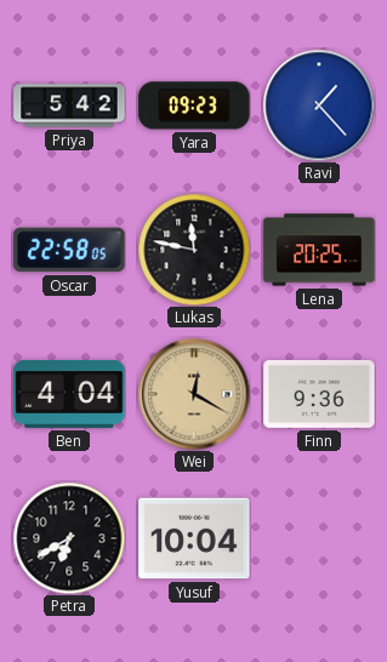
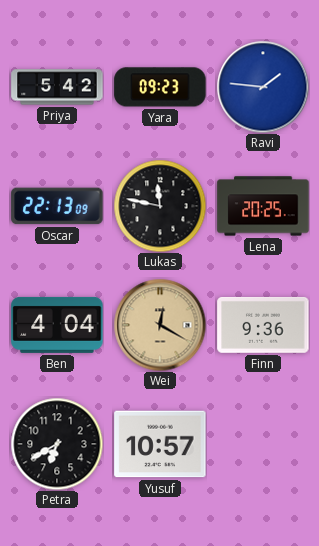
Ravi: 1:23 -> 1:46 (263, 87)
Oscar: 22:58 -> 22:13 (57, 206)
Yusuf: 10:04 -> 10:57 (160, 444)
